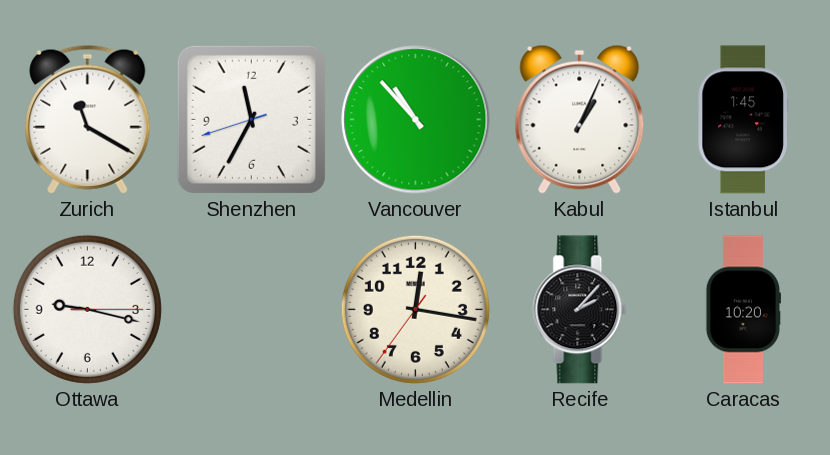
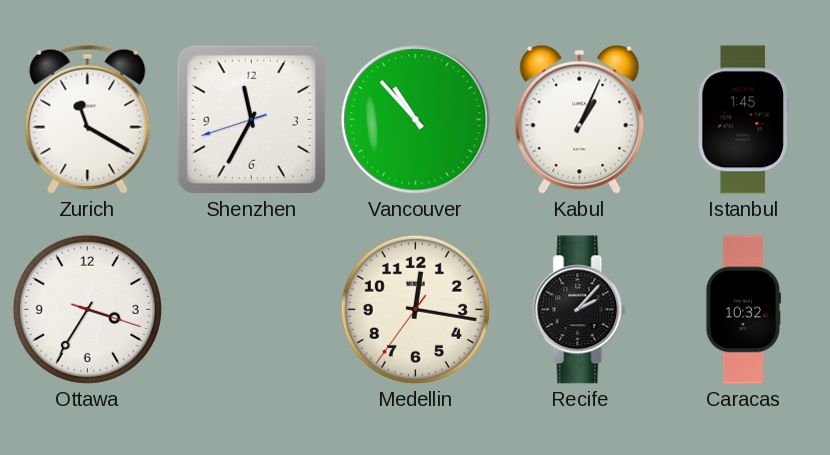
Ottawa: 9:17 -> 3:35 (87, 309)
Caracas: 10:20 -> 10:32 (743, 310)
